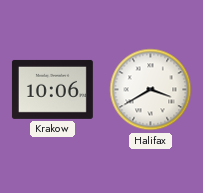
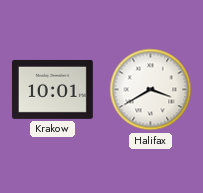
Krakow: 10:06 -> 10:01 (52, 89)
